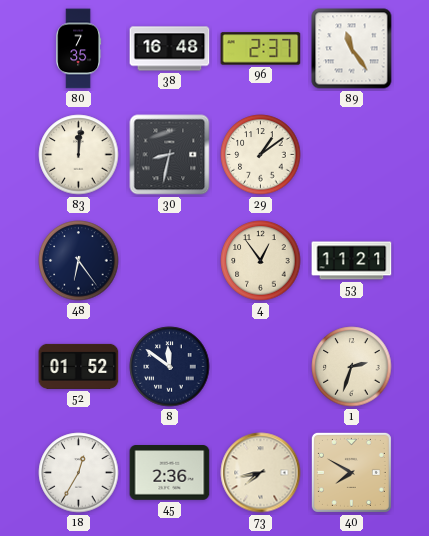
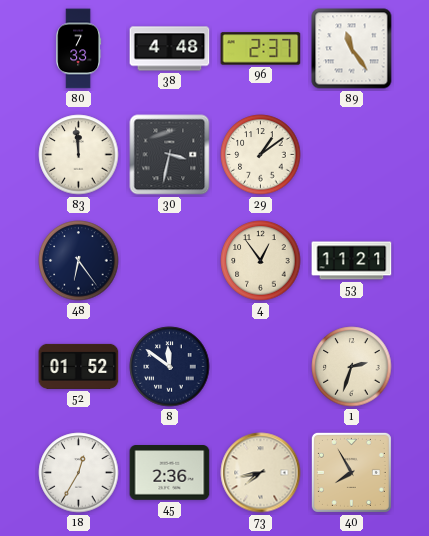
80: 7:35 -> 7:33 (79, 49)
38: 16:48 -> 4:48 (170, 49)
83: 12:01 -> 11:59 (79, 155)
30: 8:32 -> 3:32 (170, 155)
40: 7:50 -> 7:55 (351, 472)
